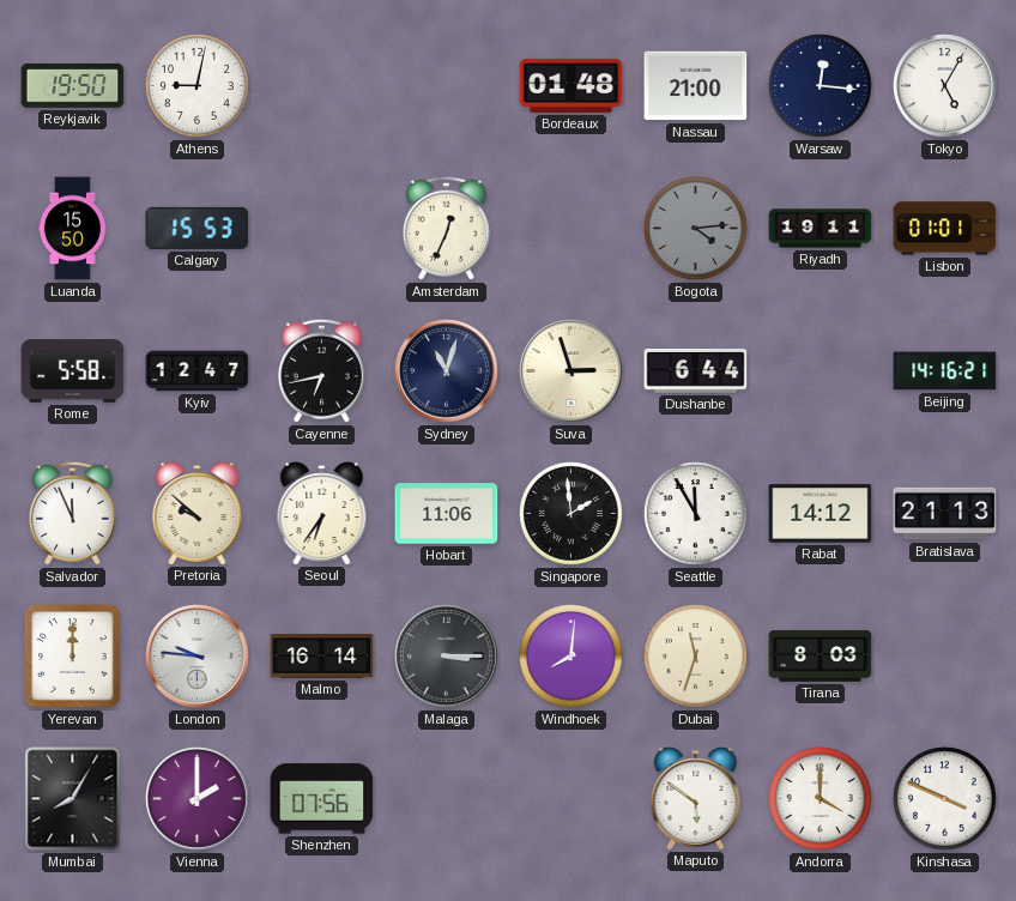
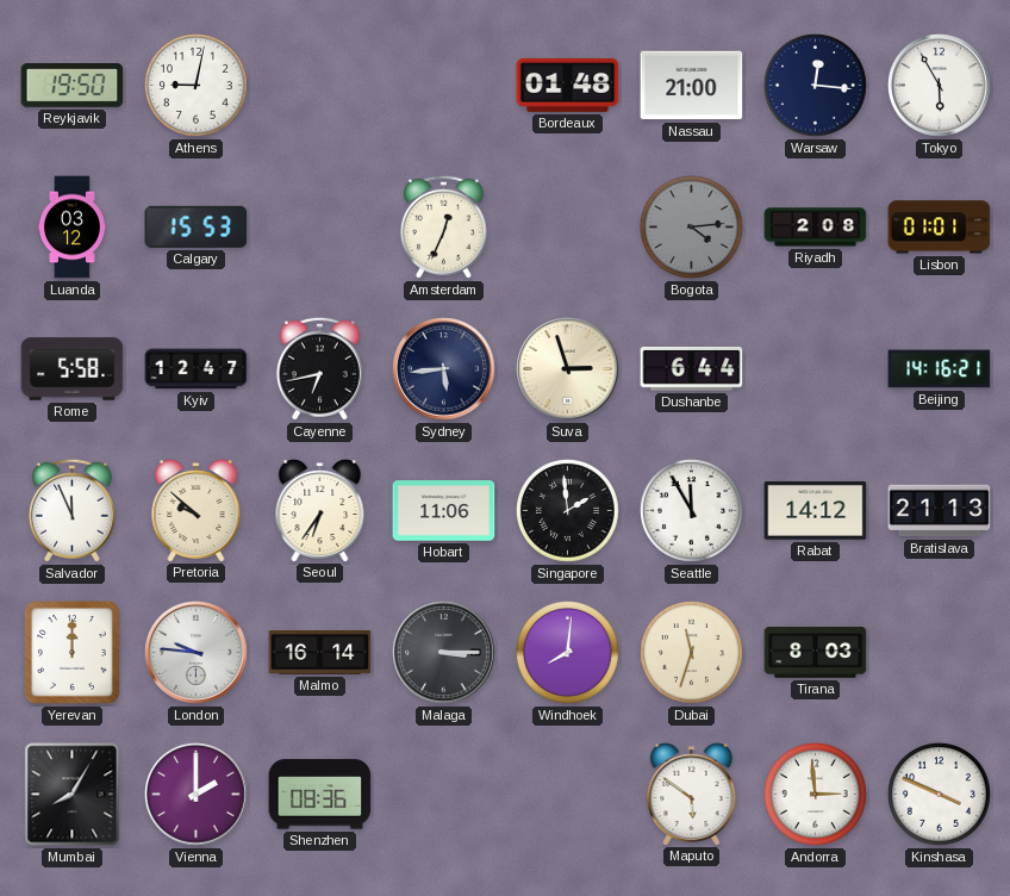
Tokyo: 5:05 -> 5:55 (940, 86)
Luanda: 15:50 -> 03:12 (71, 228)
Riyadh: 19:11 -> 2:08 (816, 228)
Sydney: 11:03 -> 5:44 (444, 369)
Shenzhen: 07:56 -> 08:36 (320, 795)
Andorra: 4:00 -> 2:59 (815, 794)
